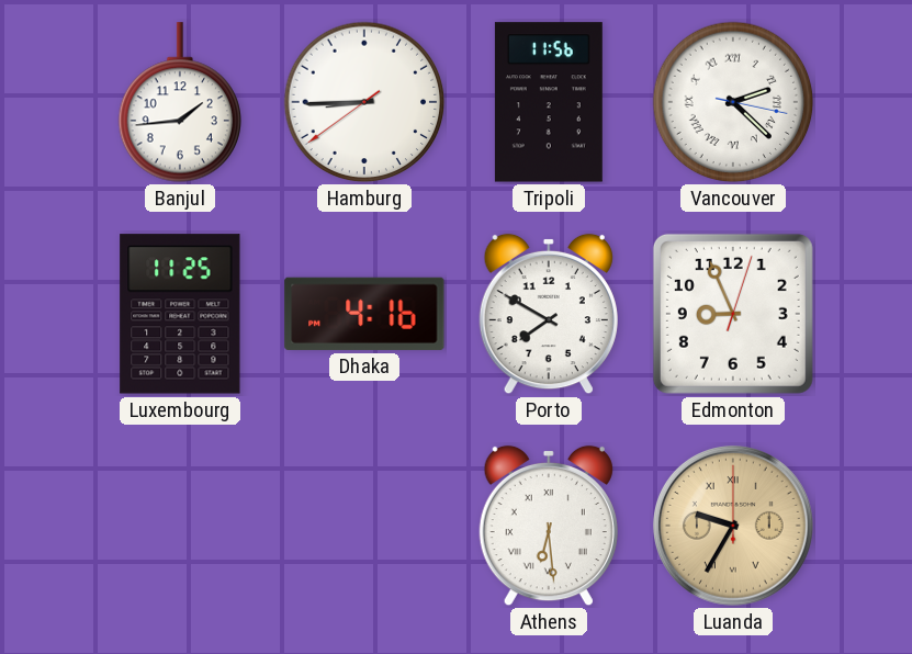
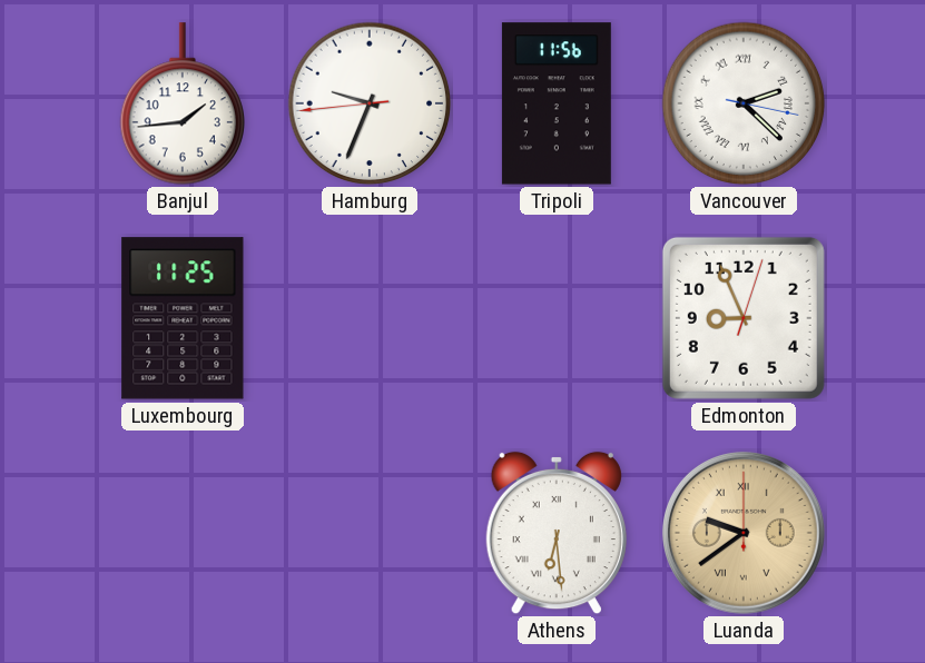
Hamburg: 8:44 -> 9:33 (370, 103)
Dhaka: 4:16 -> none (364, 314)
Porto: 7:50 -> none (549, 314)
Luanda: 9:35 -> 9:39 (744, 533)
